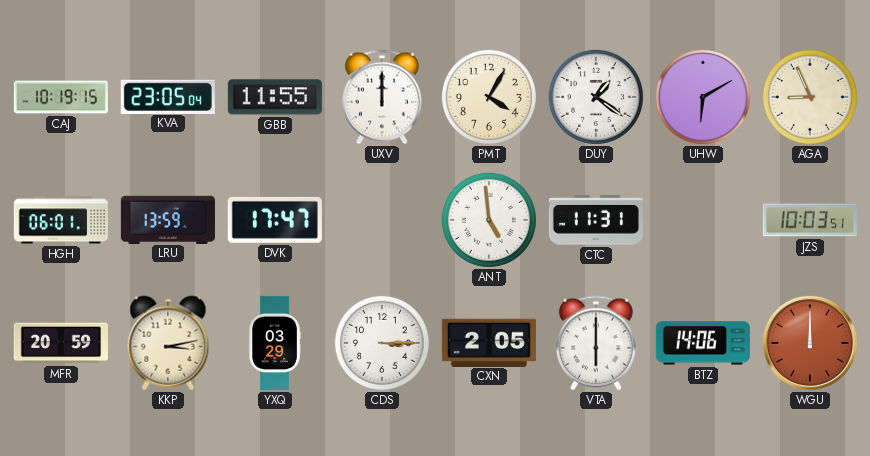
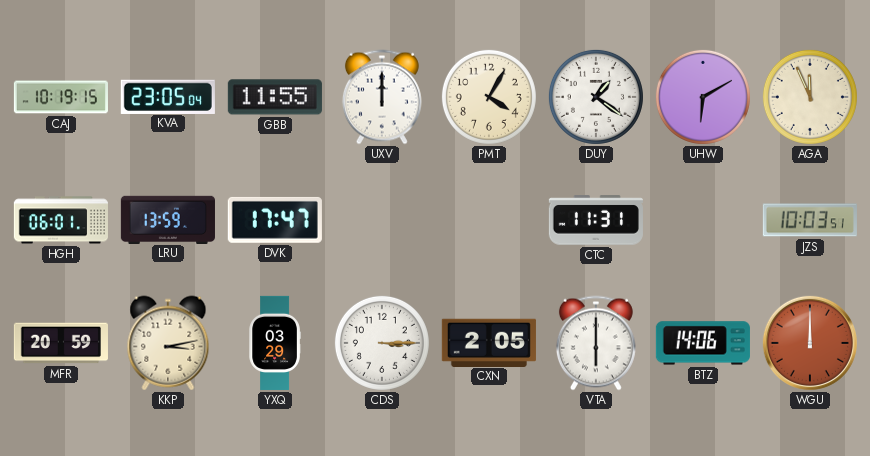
AGA: 8:56 -> 11:56 (810, 97)
ANT: 4:59 -> none (489, 220)
